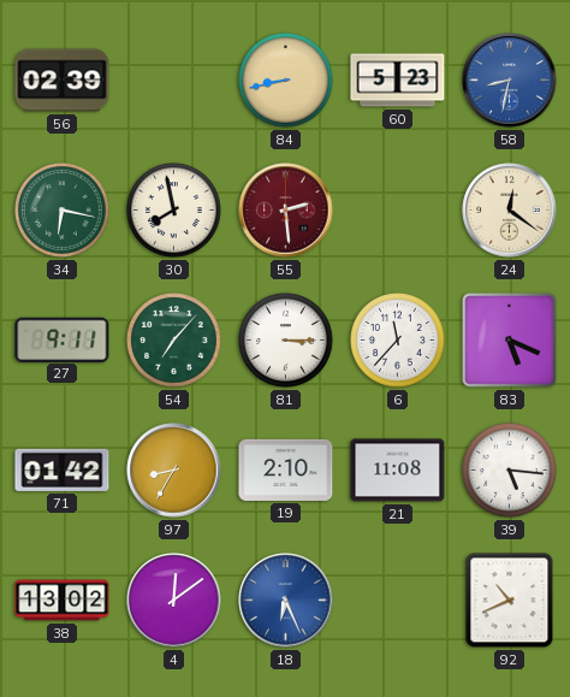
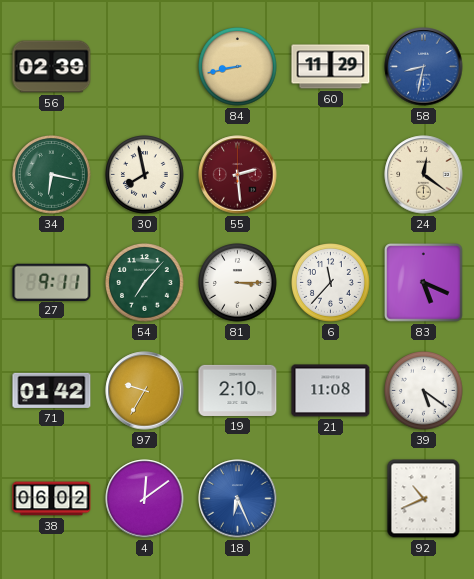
60: 5:23 -> 11:29 (331, 67)
97: 8:35 -> 9:35 (145, 391)
39: 5:16 -> 5:21 (424, 391)
38: 13:02 -> 06:02 (52, 499)
